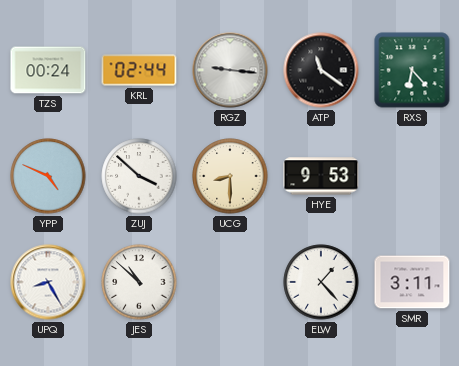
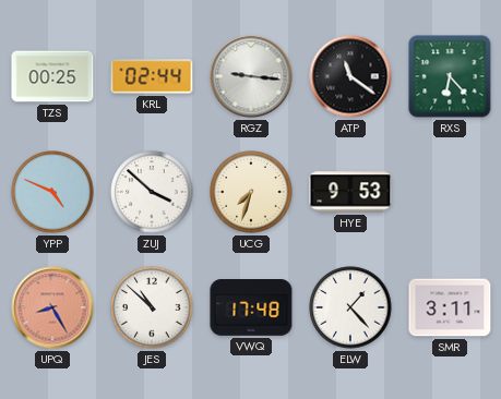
TZS: 00:24 -> 00:25 (52, 76)
UCG: 8:30 -> 7:33 (251, 192)
UPQ dial: white -> salmon (52, 307)
VWQ: none -> 17:48 (251, 309)
